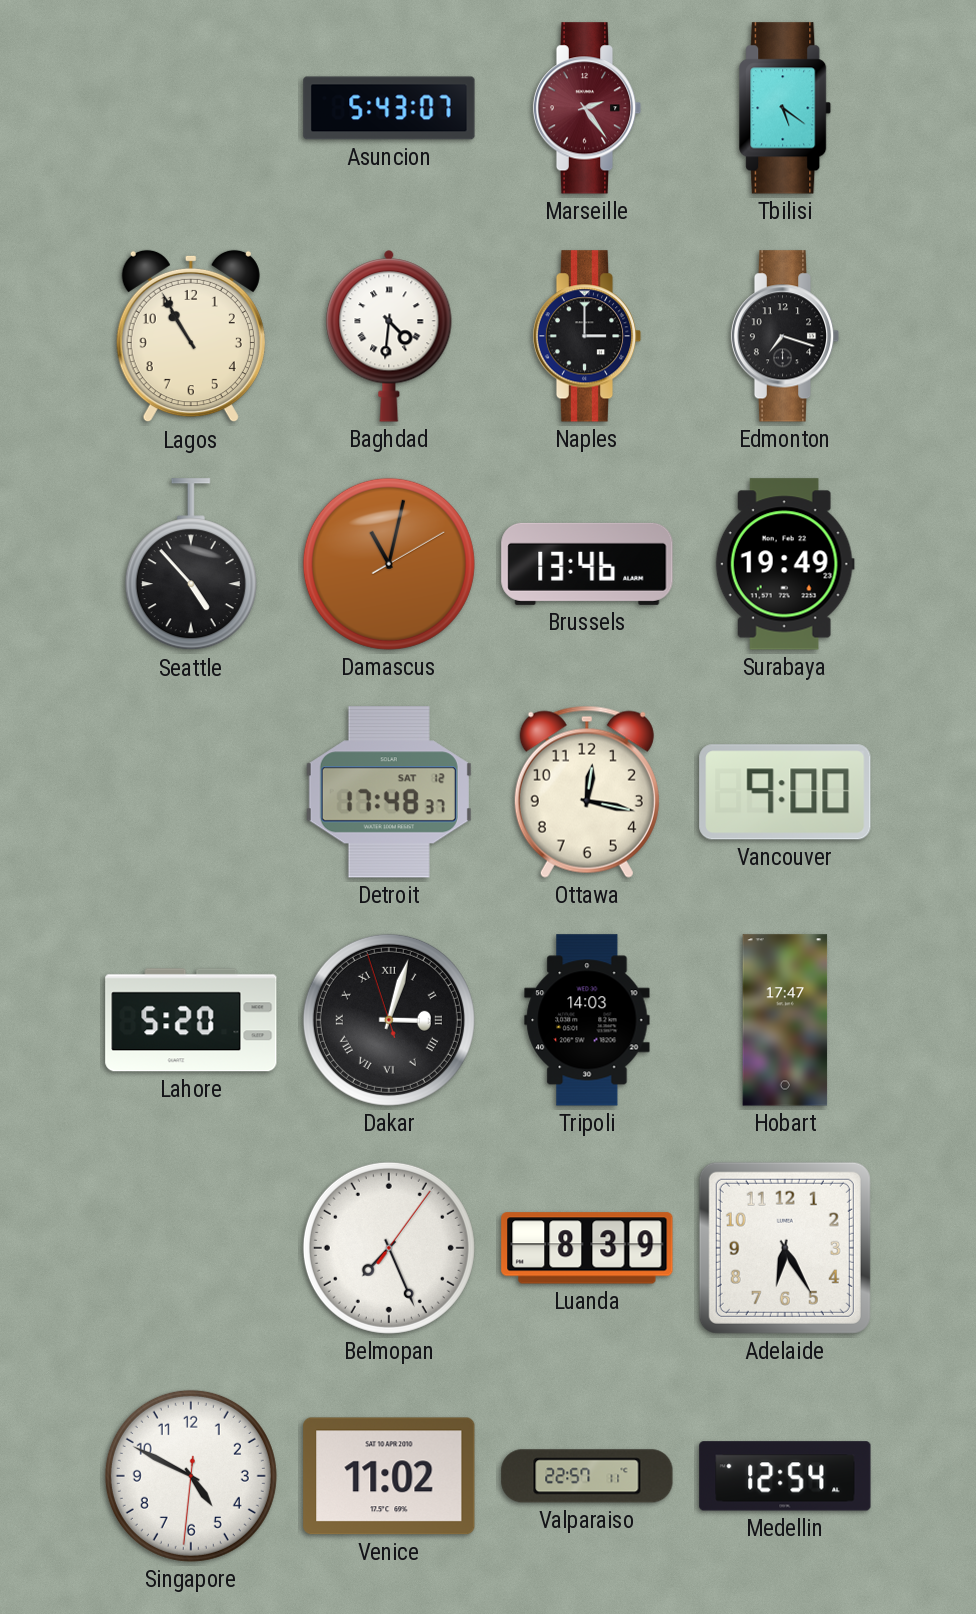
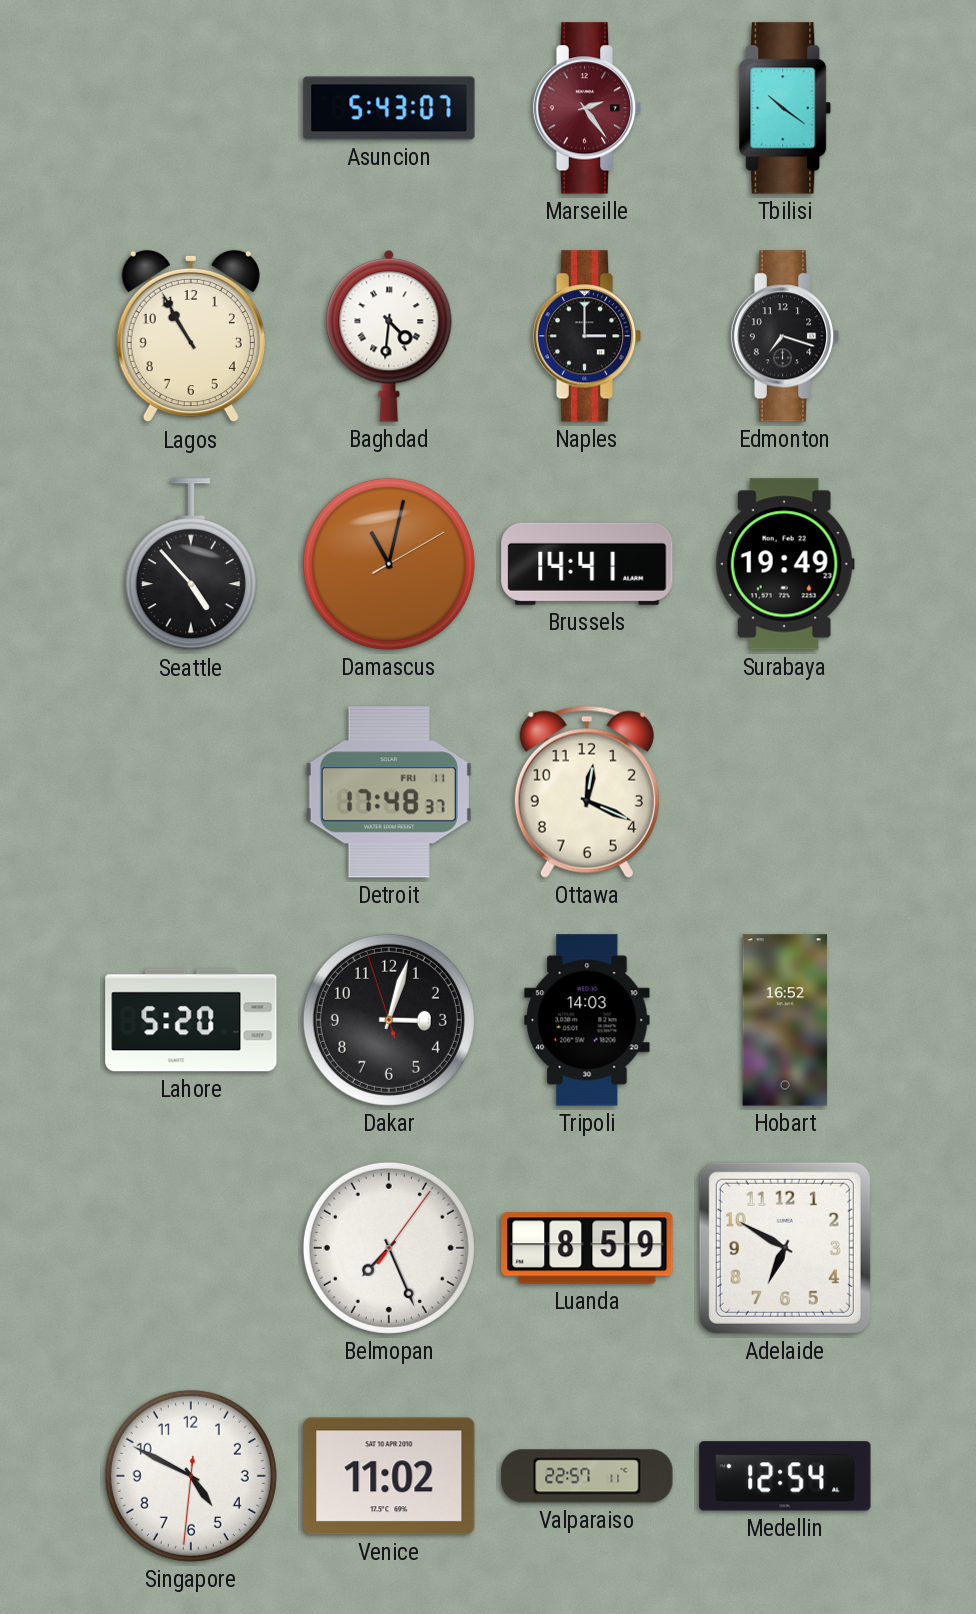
Tbilisi: 5:21 -> 10:21 (786, 108)
Brussels: 13:46 -> 14:41 (587, 564)
Detroit date: SAT 12 -> FRI 11 (389, 792)
Ottawa: 12:17 -> 12:19 (587, 792)
Vancouver: 9:00 -> none (785, 792)
Dakar numerals: Roman -> Arabic (389, 1020)
Hobart: 17:47 -> 16:52 (785, 1020)
Luanda: 8:39 -> 8:59 (587, 1248)
Adelaide: 6:25 -> 6:50 (785, 1248)
